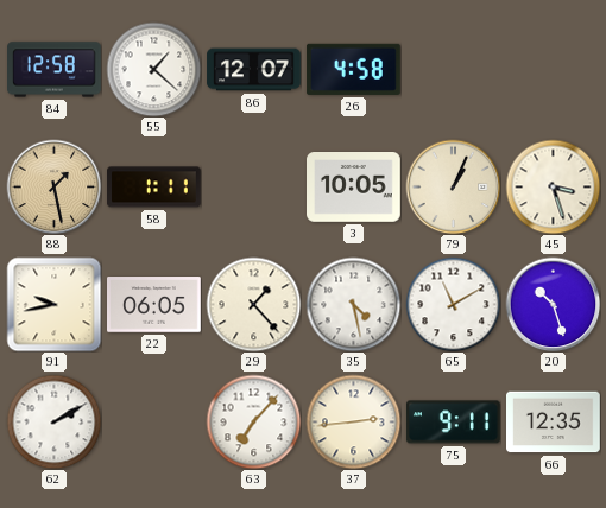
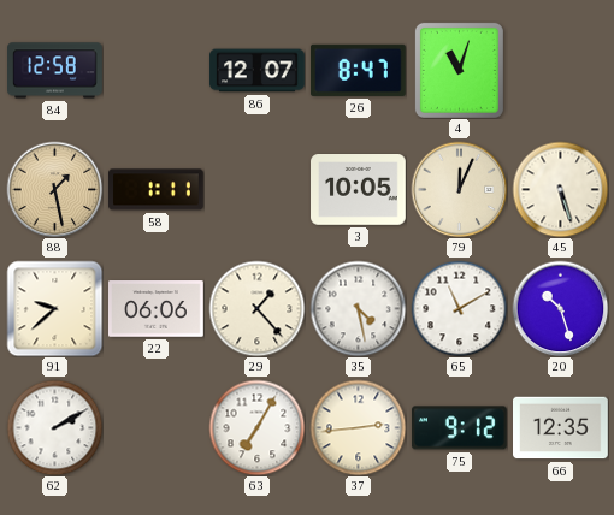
55: 1:22 -> none (153, 69)
26: 4:58 -> 8:47 (358, 70)
4: none -> 11:03 (459, 70)
79: 1:04 -> 12:04 (459, 189)
45: 3:27 -> 5:27 (560, 189)
91: 9:43 -> 9:38 (54, 308)
22: 06:05 -> 06:06 (157, 309)
63: 7:07 -> 7:05 (256, 427)
75: 9:11 -> 9:12 (460, 428)
